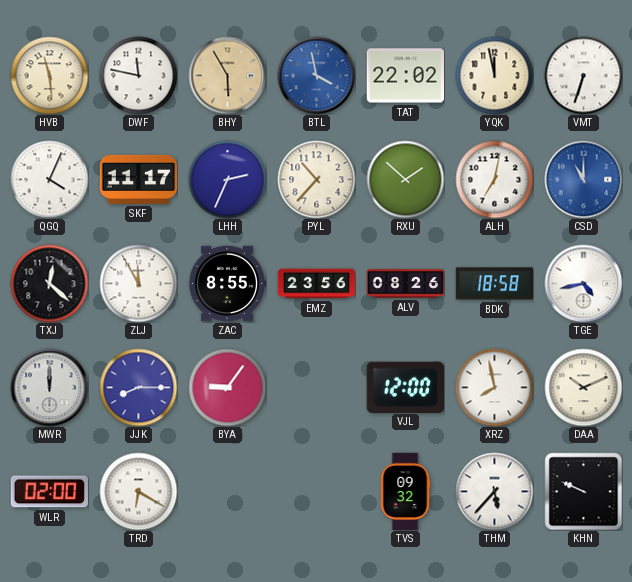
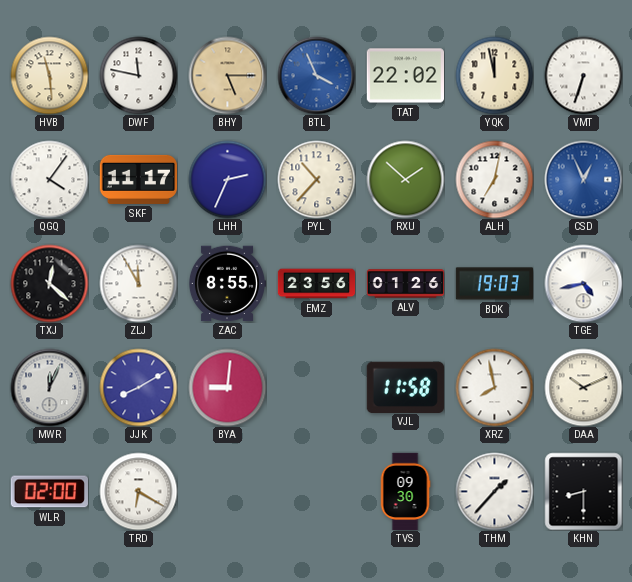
BHY: 5:55 -> 5:15 (227, 75)
BTL: 3:58 -> 3:56 (316, 75)
QGQ: 4:04 -> 4:06 (49, 179)
CSD: 11:00 -> 12:56 (583, 179)
ALV: 08:26 -> 01:26 (405, 284)
BDK: 18:58 -> 19:03 (494, 284)
MWR: 12:00 -> 12:04 (49, 387)
JJK: 8:15 -> 8:10 (138, 387)
BYA: 9:06 -> 9:01 (227, 387)
VJL: 12:00 -> 11:58 (405, 387)
TVS: 09:32 -> 09:30 (405, 491)
THM: 5:37 -> 1:37 (494, 491)
KHN: 9:49 -> 8:30 (583, 491)
